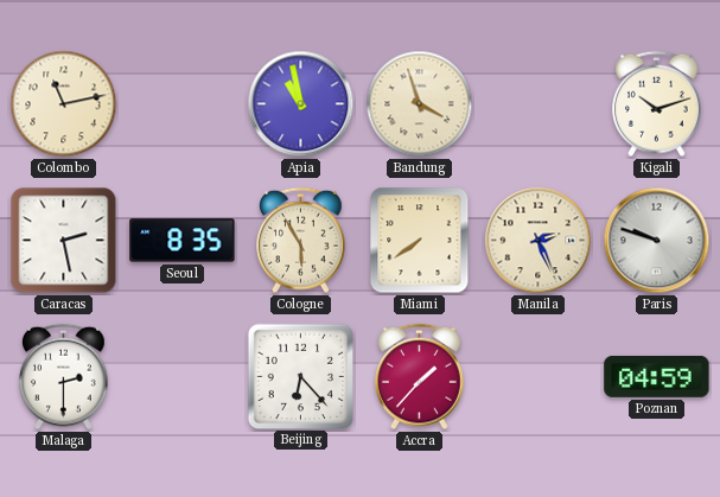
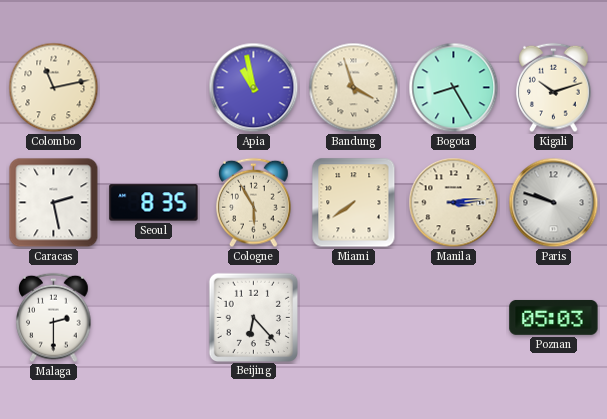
Bogota: none -> 8:25 (454, 88)
Manila: 2:26 -> 3:14 (454, 203)
Accra: 1:37 -> none (420, 377)
Poznan: 04:59 -> 05:03 (554, 317)
